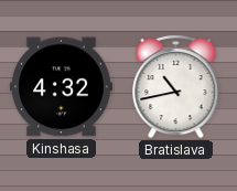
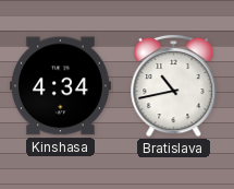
Kinshasa: 4:32 -> 4:34 (60, 86)
